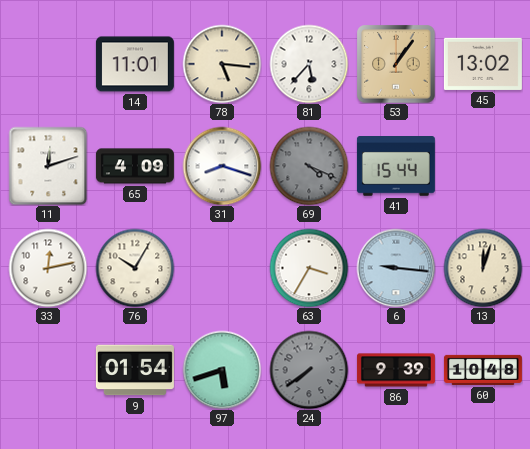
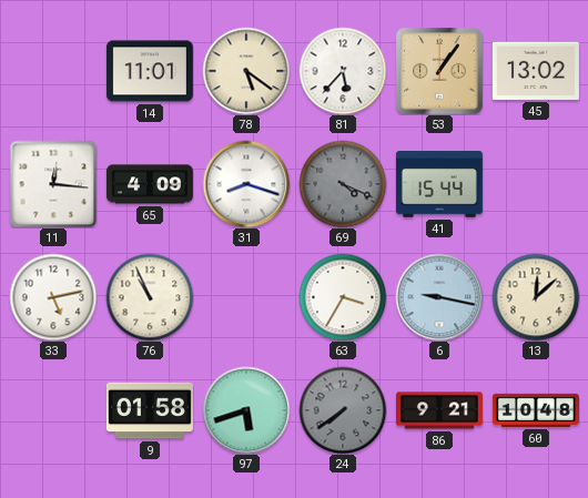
78: 5:16 -> 5:21 (246, 71)
11: 12:12 -> 12:16 (53, 184)
33: 12:13 -> 5:13 (53, 297)
76: 10:05 -> 10:56 (150, 297)
6: 9:16 -> 9:17 (439, 297)
13: 12:03 -> 12:08 (536, 297)
9: 01:54 -> 01:58 (150, 410)
86: 9:39 -> 9:21 (439, 410)
